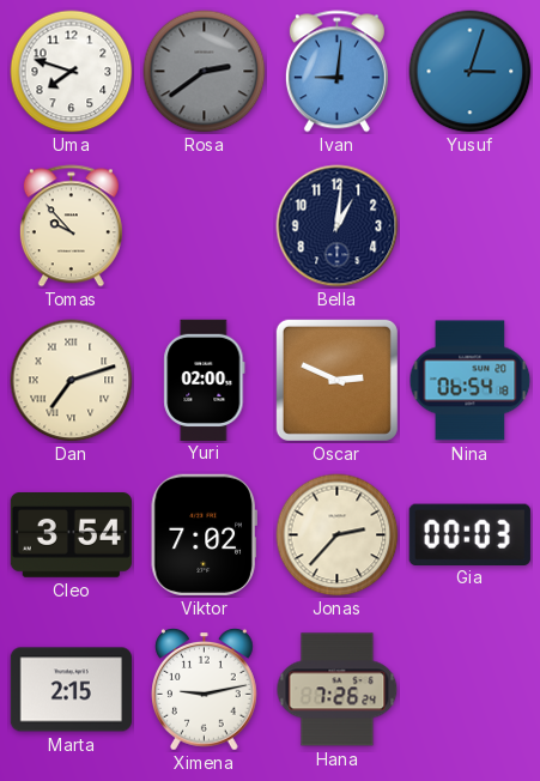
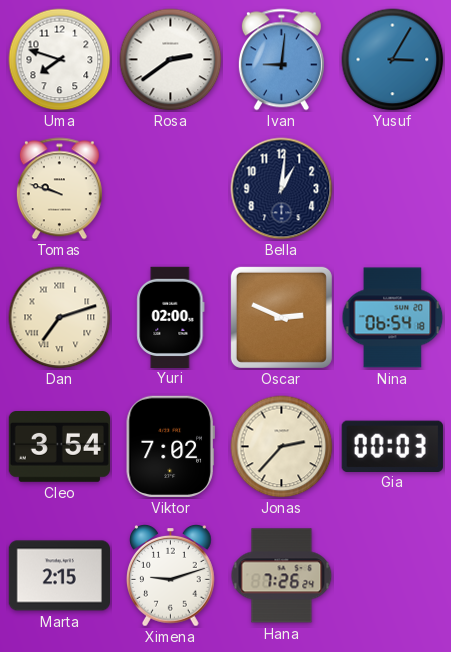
Rosa dial: grey -> white (171, 60)
Yusuf: 3:03 -> 3:05 (393, 60)
Tomas: 9:53 -> 9:48 (59, 189)
Ximena: 9:13 -> 9:12 (171, 576)
